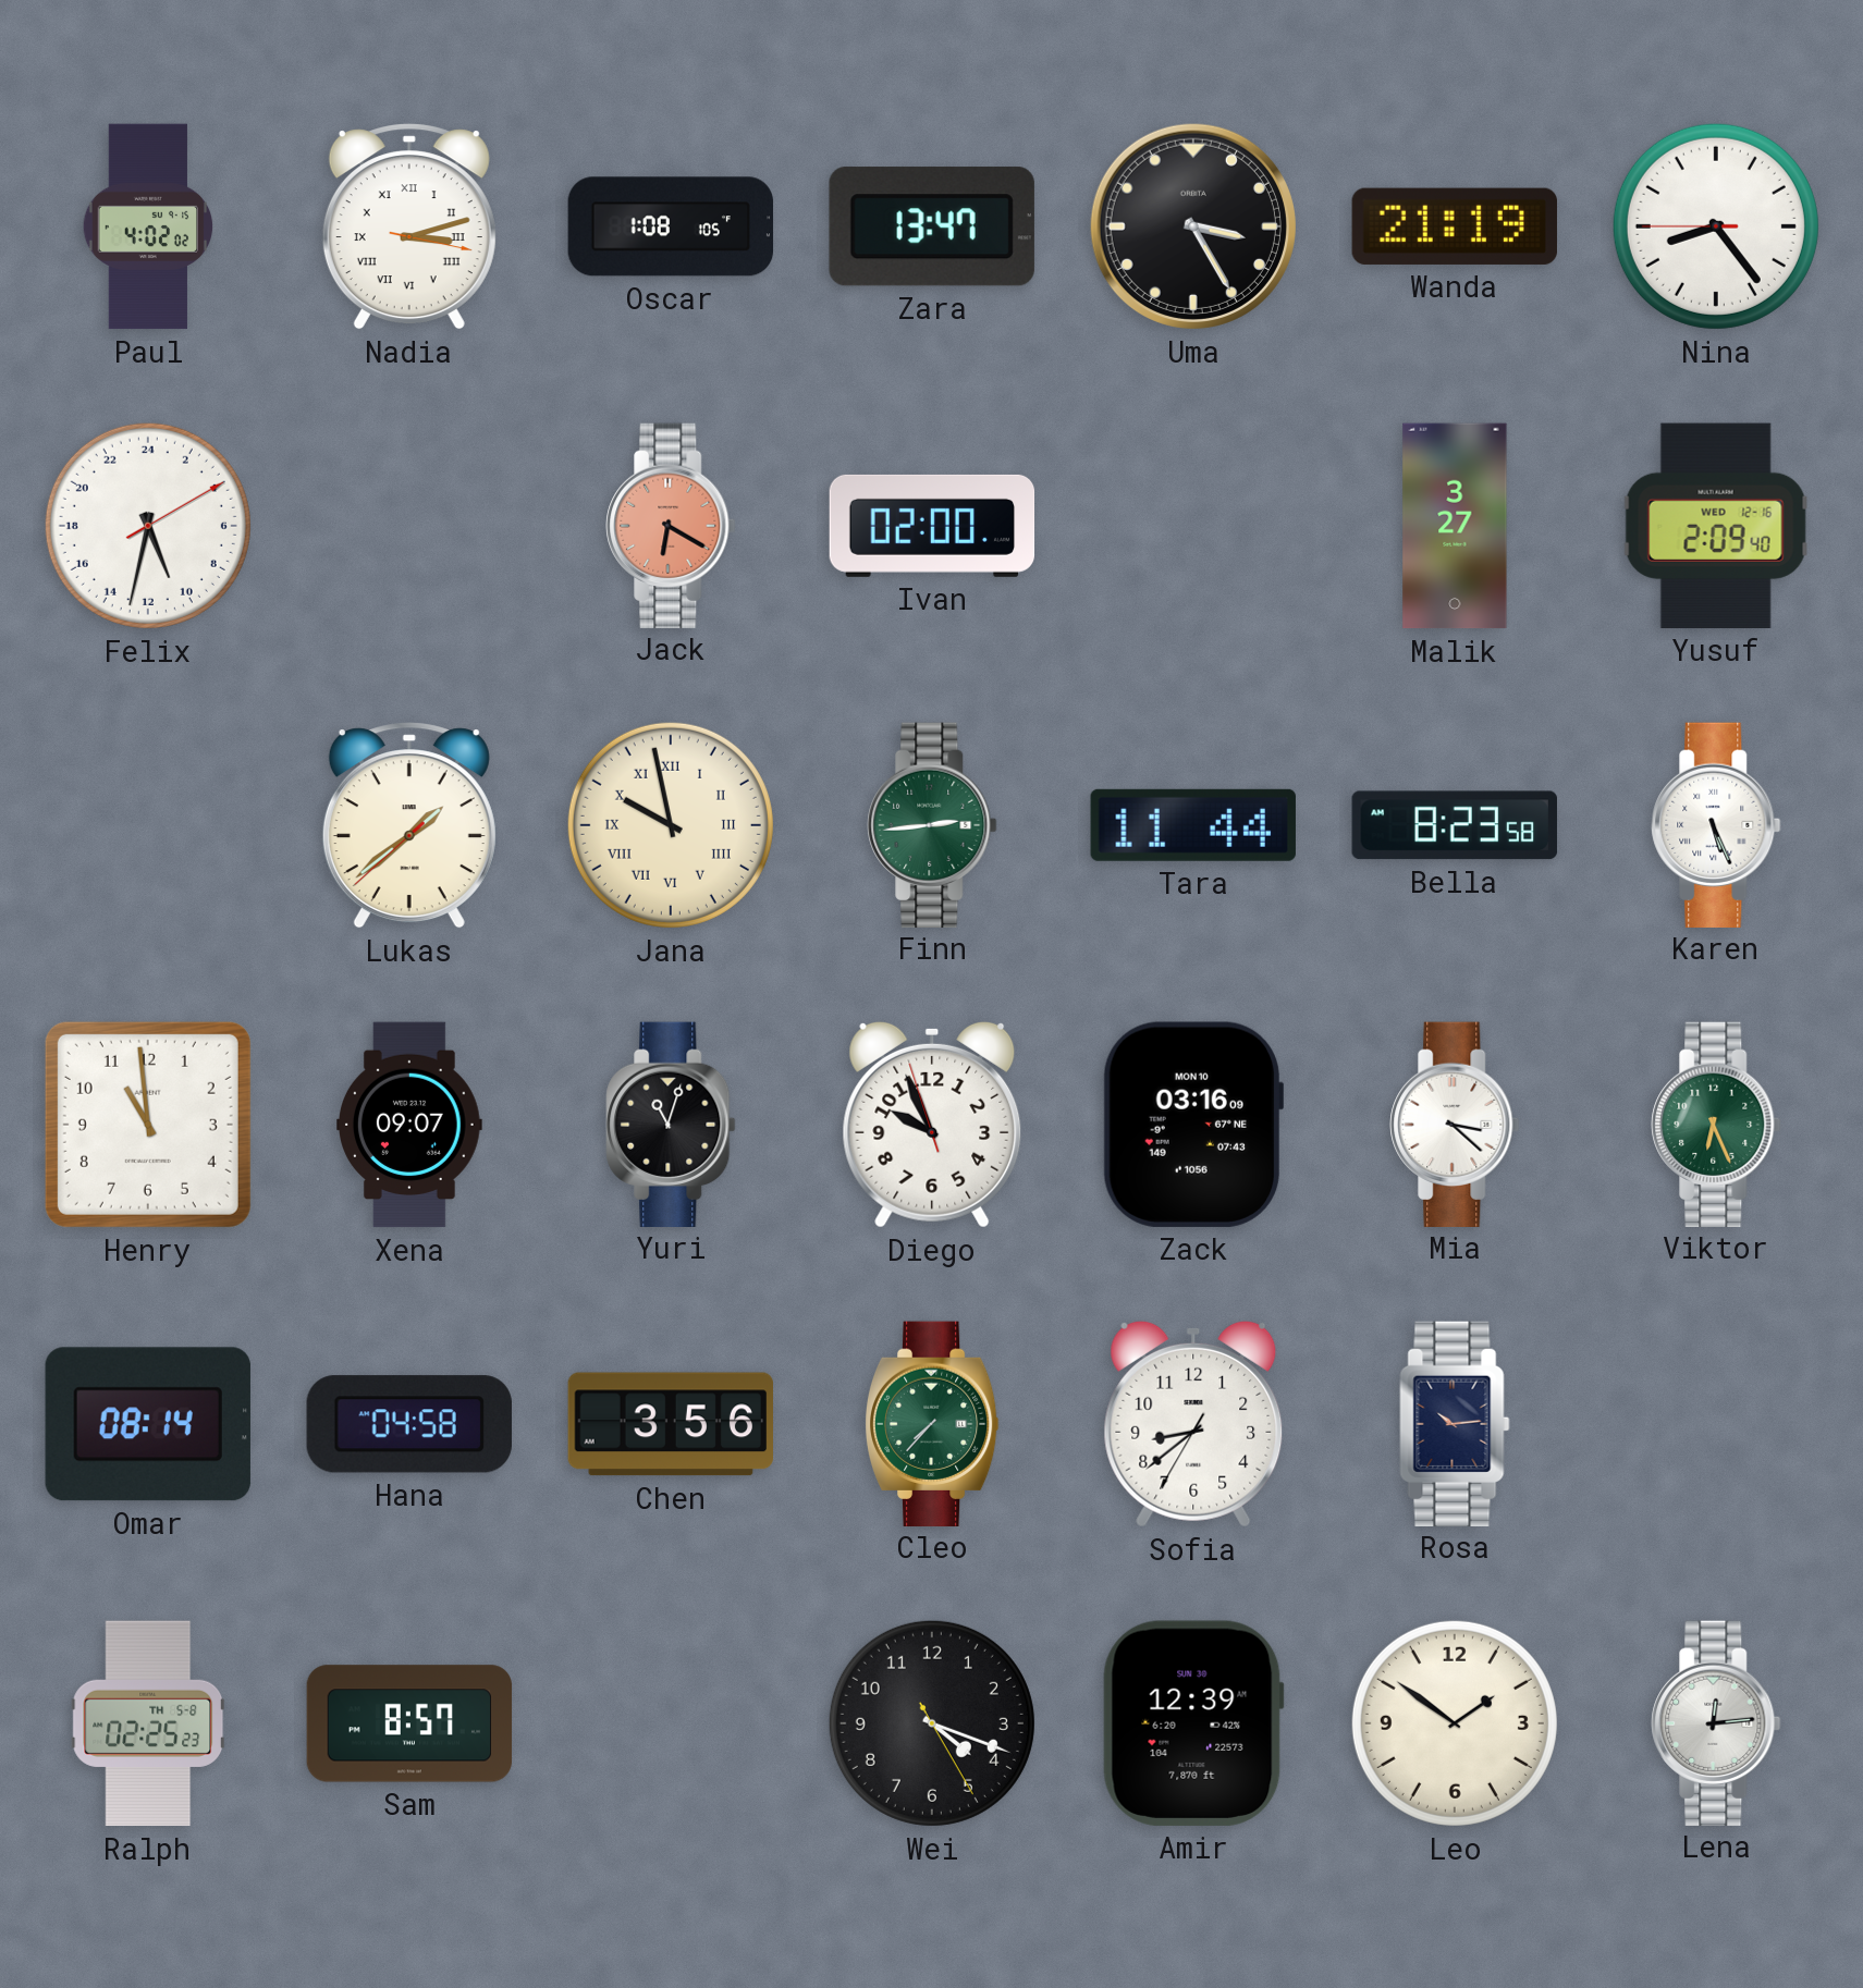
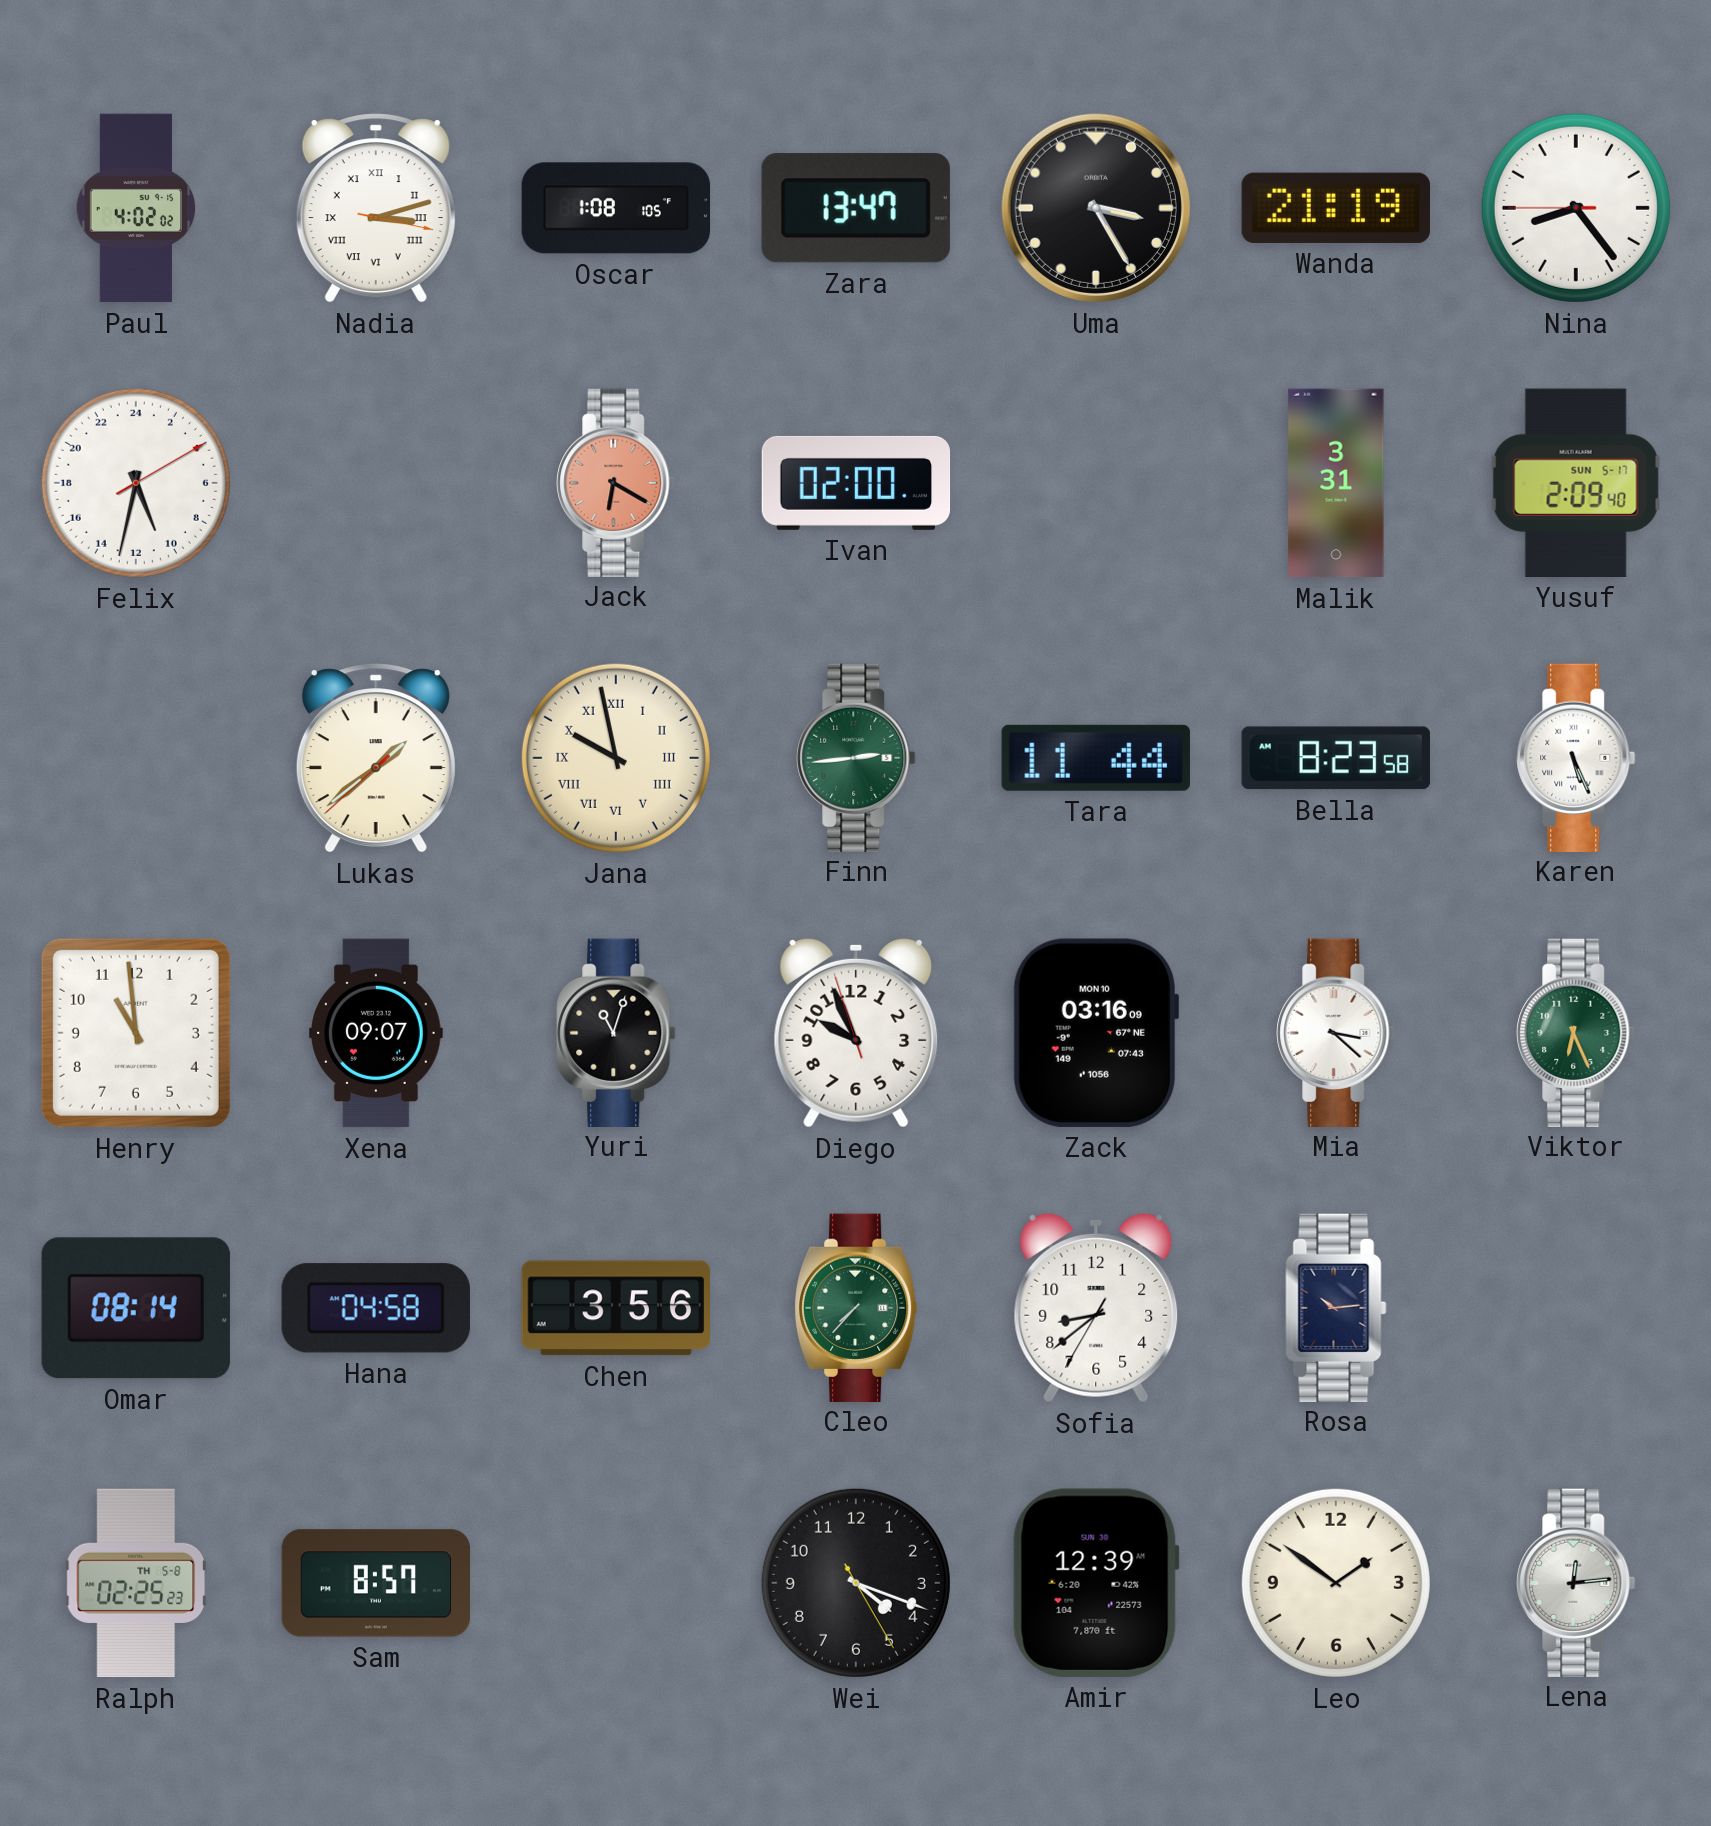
Malik: 3:27 -> 3:31 (1336, 483)
Yusuf date: WED 12-16 -> SUN 5-17 (1576, 483)
